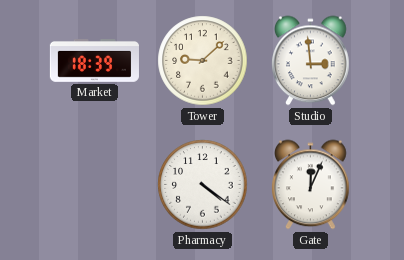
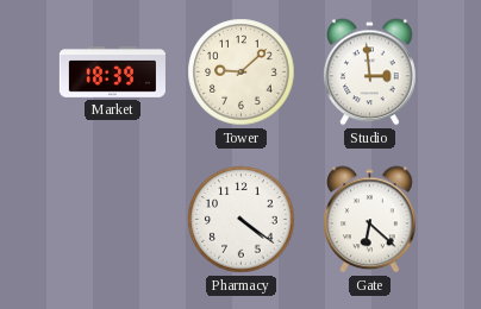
Gate: 12:04 -> 6:22 (370, 220)
